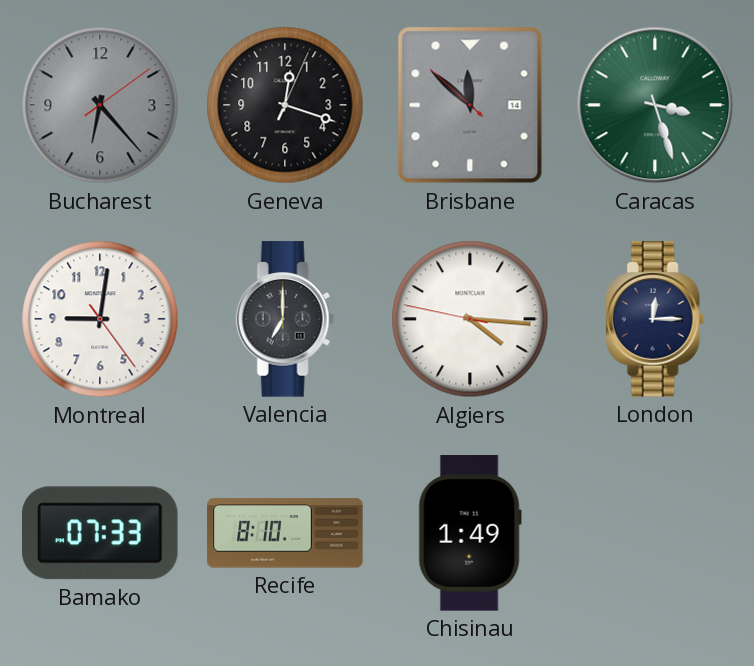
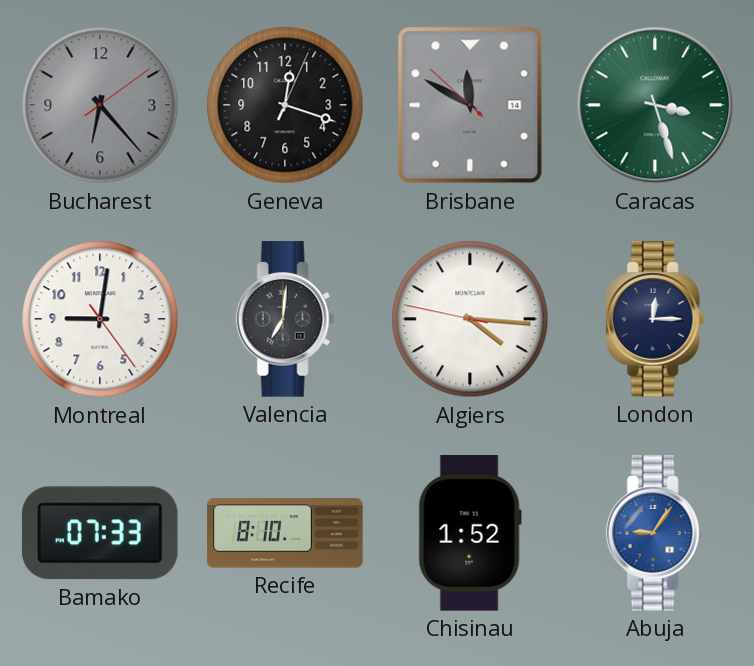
Brisbane: 11:51 -> 11:49 (470, 105)
Valencia: 7:00 -> 7:01 (285, 319)
Chisinau: 1:49 -> 1:52 (470, 533)
Abuja: none -> 9:06 (655, 533)
